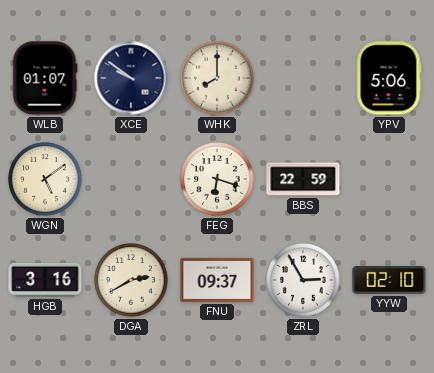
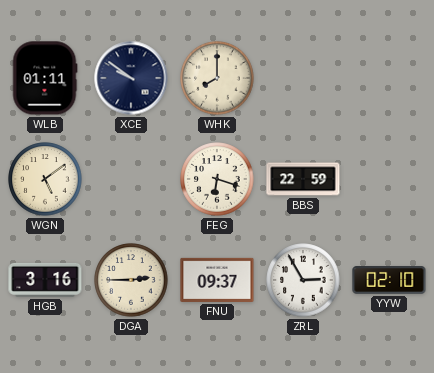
WLB: 01:07 -> 01:11 (45, 78)
YPV: 5:06 -> none (389, 78)
DGA: 2:40 -> 2:45 (131, 280)
